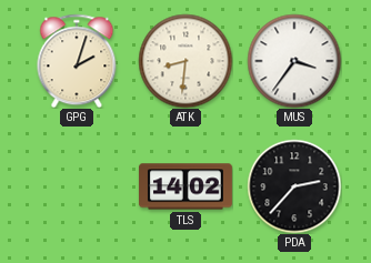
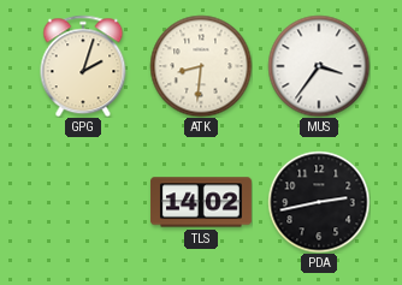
PDA: 2:37 -> 2:43 (319, 202)
